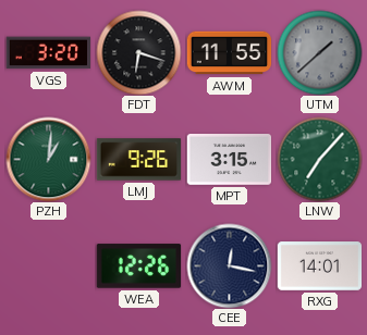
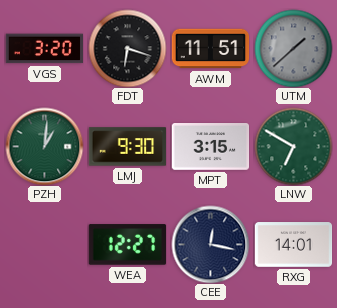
AWM: 11:55 -> 11:51 (210, 49)
LMJ: 9:26 -> 9:30 (127, 147)
LNW: 7:07 -> 6:50 (293, 146)
WEA: 12:26 -> 12:27 (127, 245)
